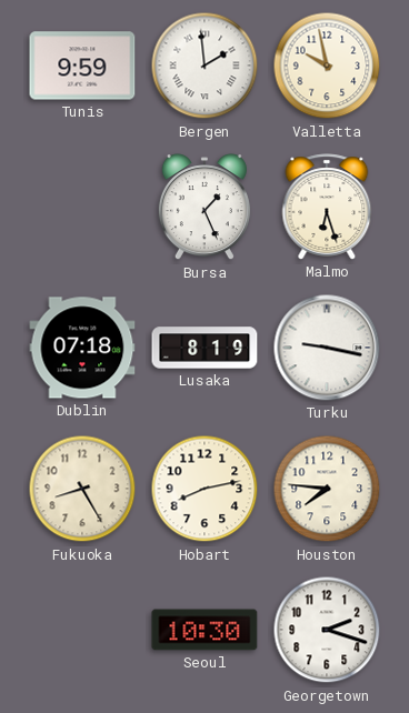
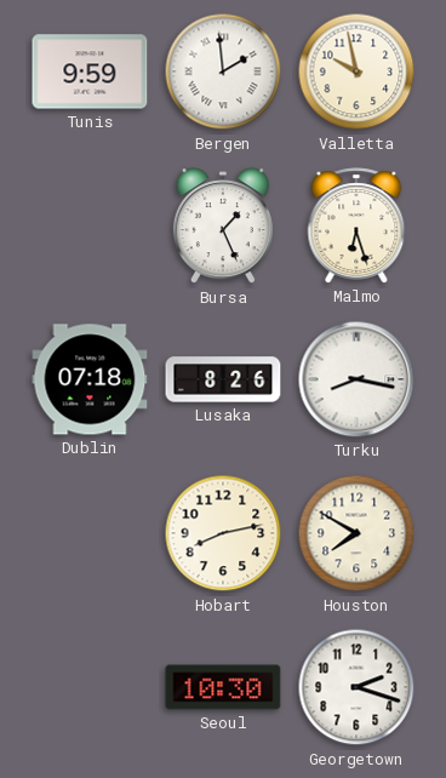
Lusaka: 8:19 -> 8:26 (223, 379)
Turku: 9:17 -> 8:17 (356, 379)
Fukuoka: 8:25 -> none (82, 489)
Houston: 7:46 -> 7:50 (356, 533)
